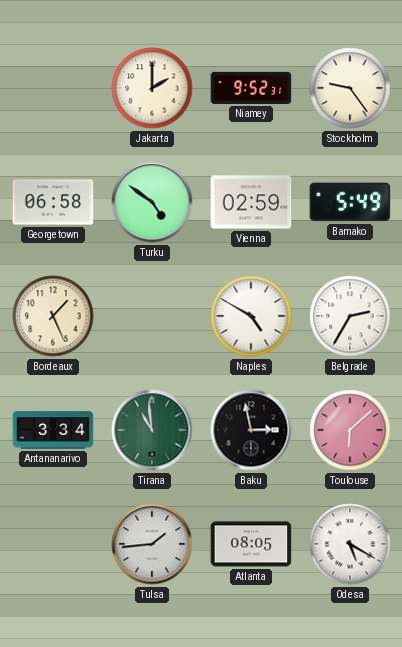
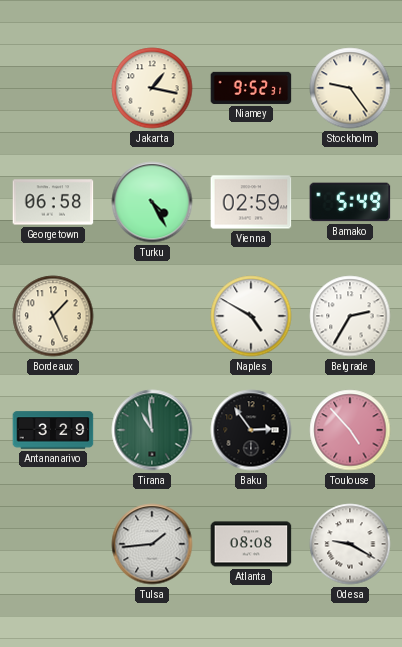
Jakarta: 2:00 -> 1:17 (152, 88)
Turku: 4:51 -> 4:25 (152, 202)
Antananarivo: 3:34 -> 3:29 (53, 430)
Baku: 2:58 -> 2:54 (251, 430)
Toulouse: 6:08 -> 4:53 (350, 430)
Atlanta: 08:05 -> 08:08 (251, 544)
Odesa: 5:20 -> 9:20 (350, 544)
